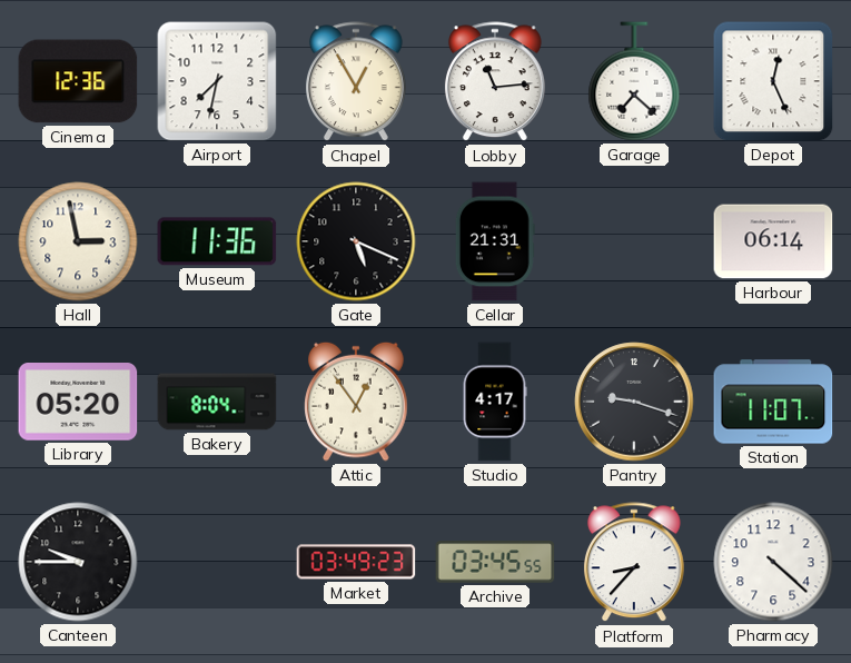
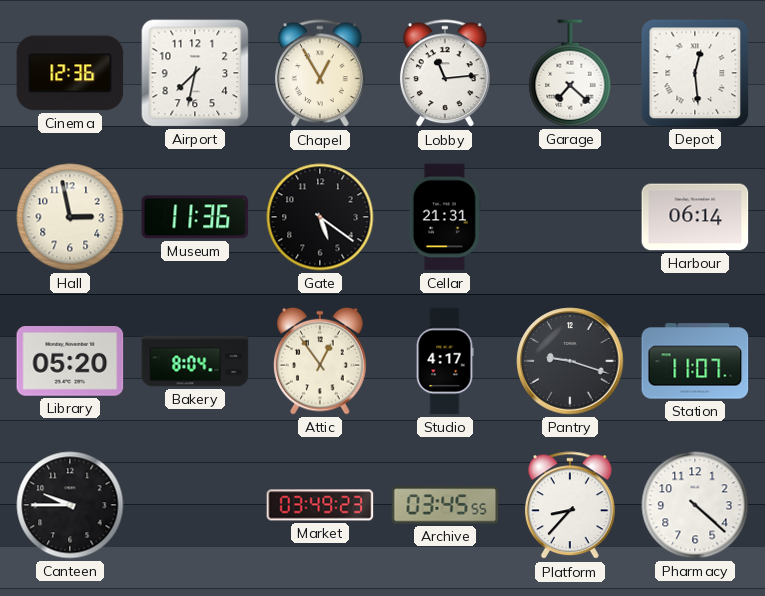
Depot: 12:26 -> 12:29 (695, 73)
Gate: 5:19 -> 5:21 (320, 217)
